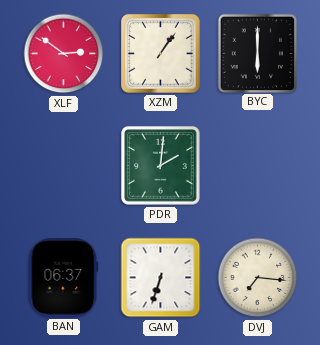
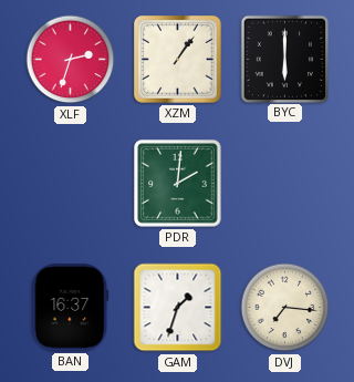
XLF: 2:51 -> 2:33 (71, 60)
BAN: 06:37 -> 16:37 (71, 308)
GAM: 6:33 -> 1:33 (178, 308)
